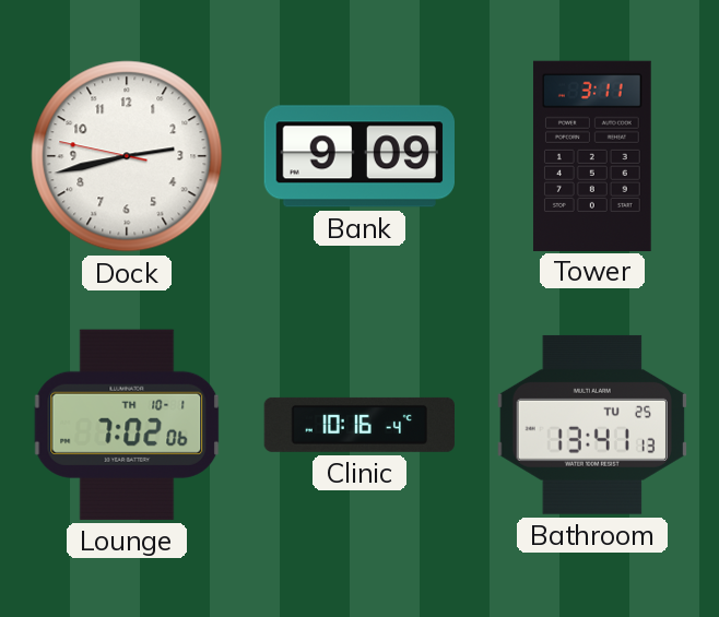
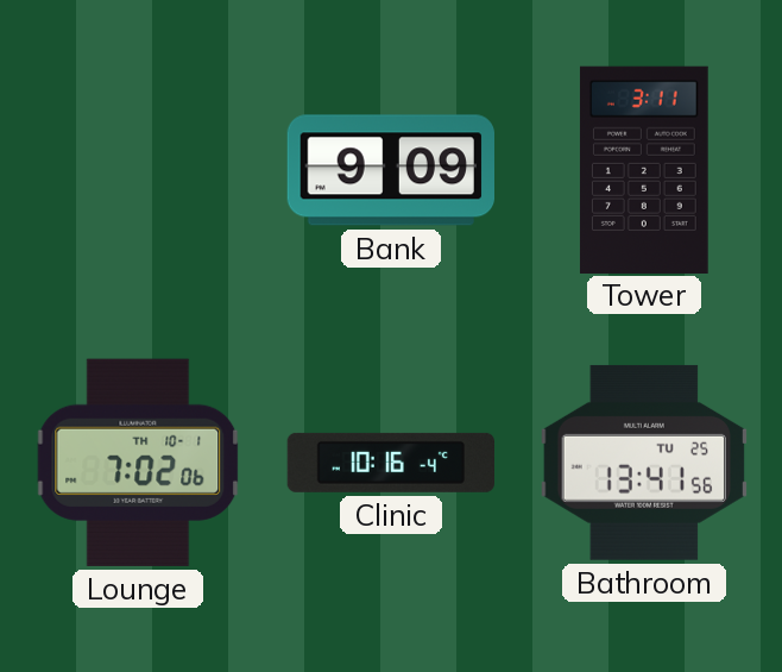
Dock: 2:42 -> none (127, 156)
Bathroom: 13:41:13 -> 13:41:56 (644, 463)
